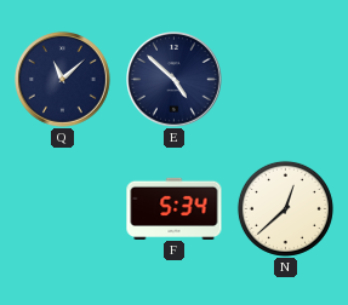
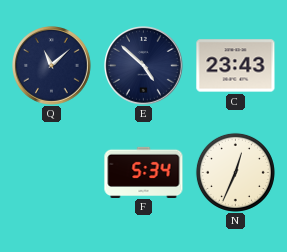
C: none -> 23:43 (236, 66)
N: 12:38 -> 12:34 (235, 172)
